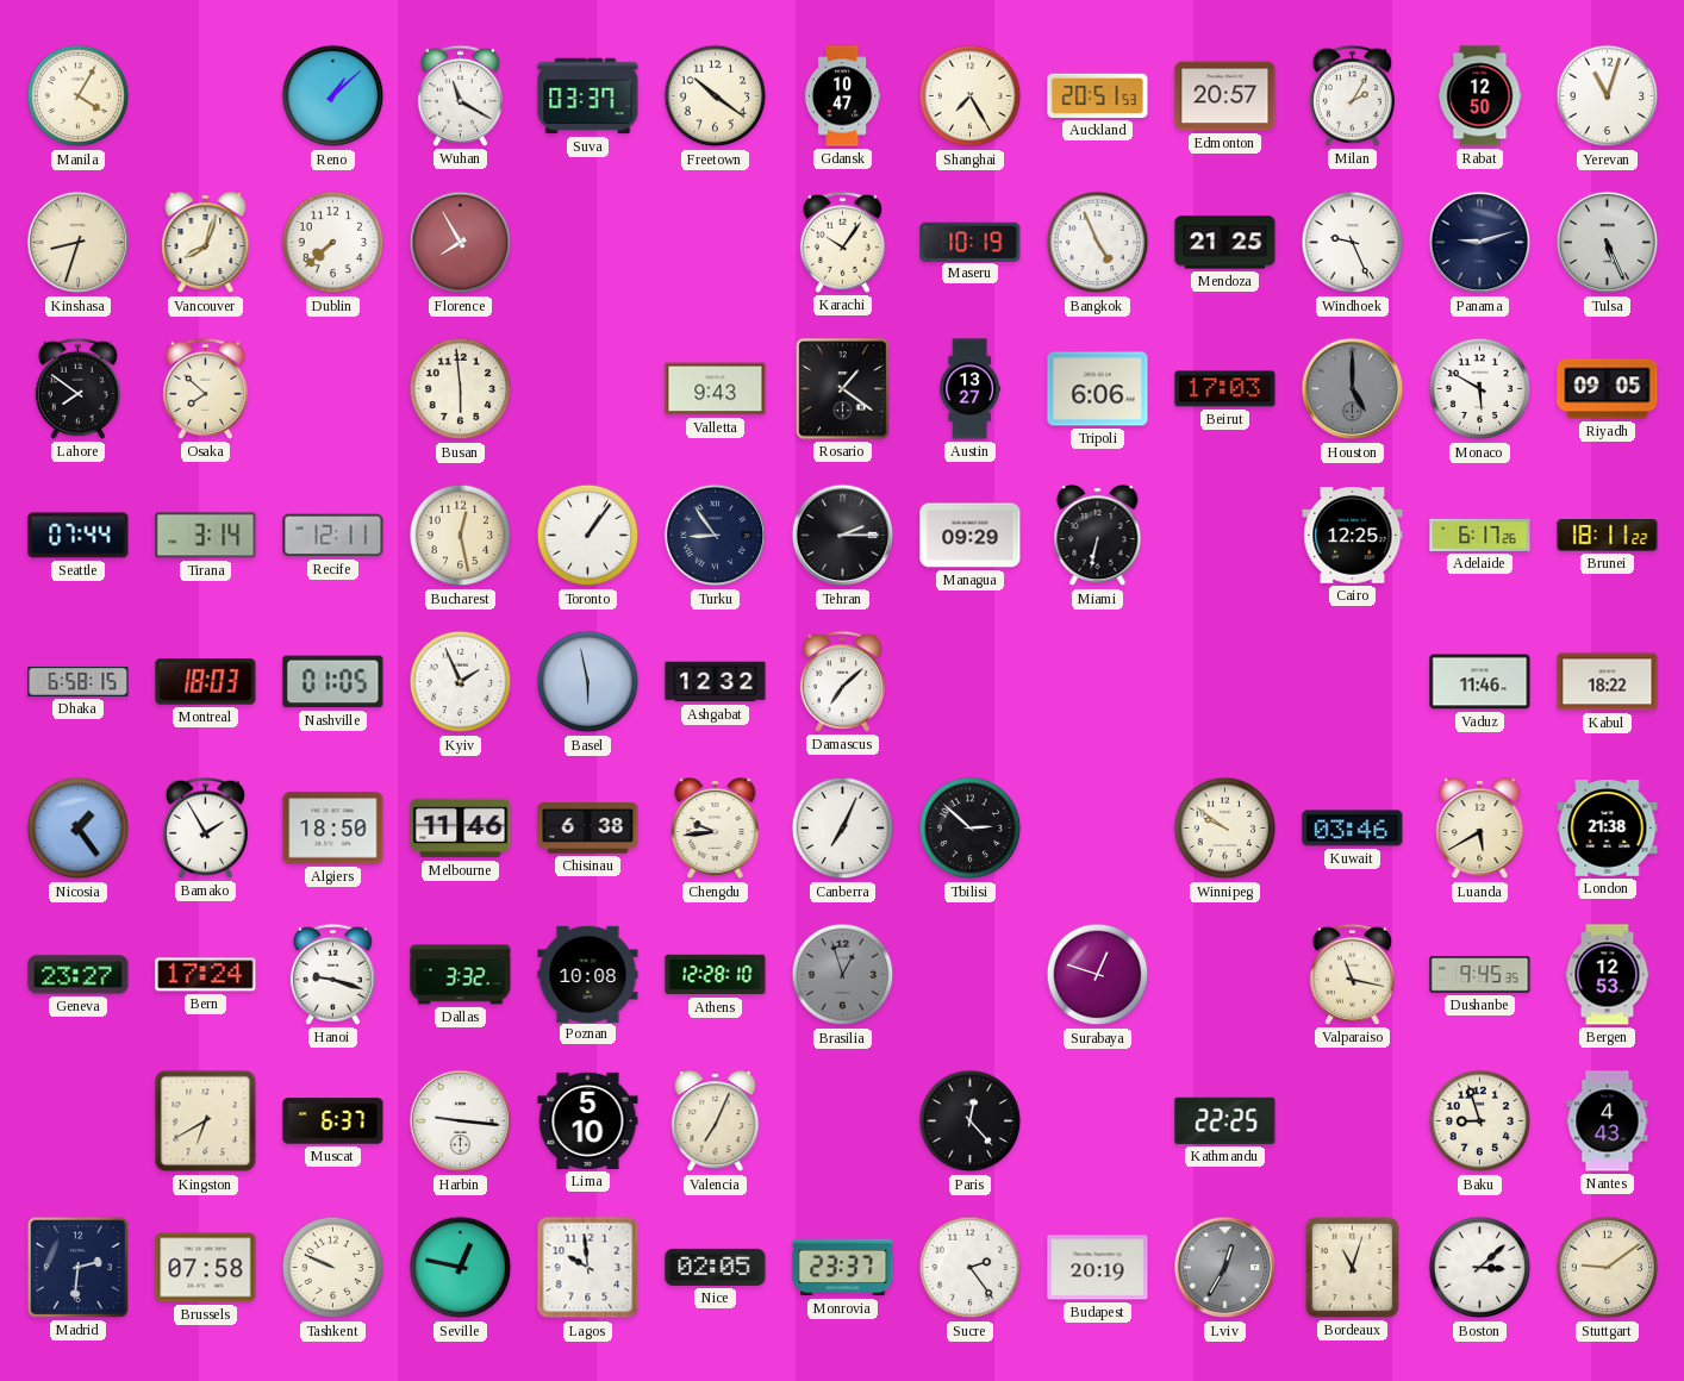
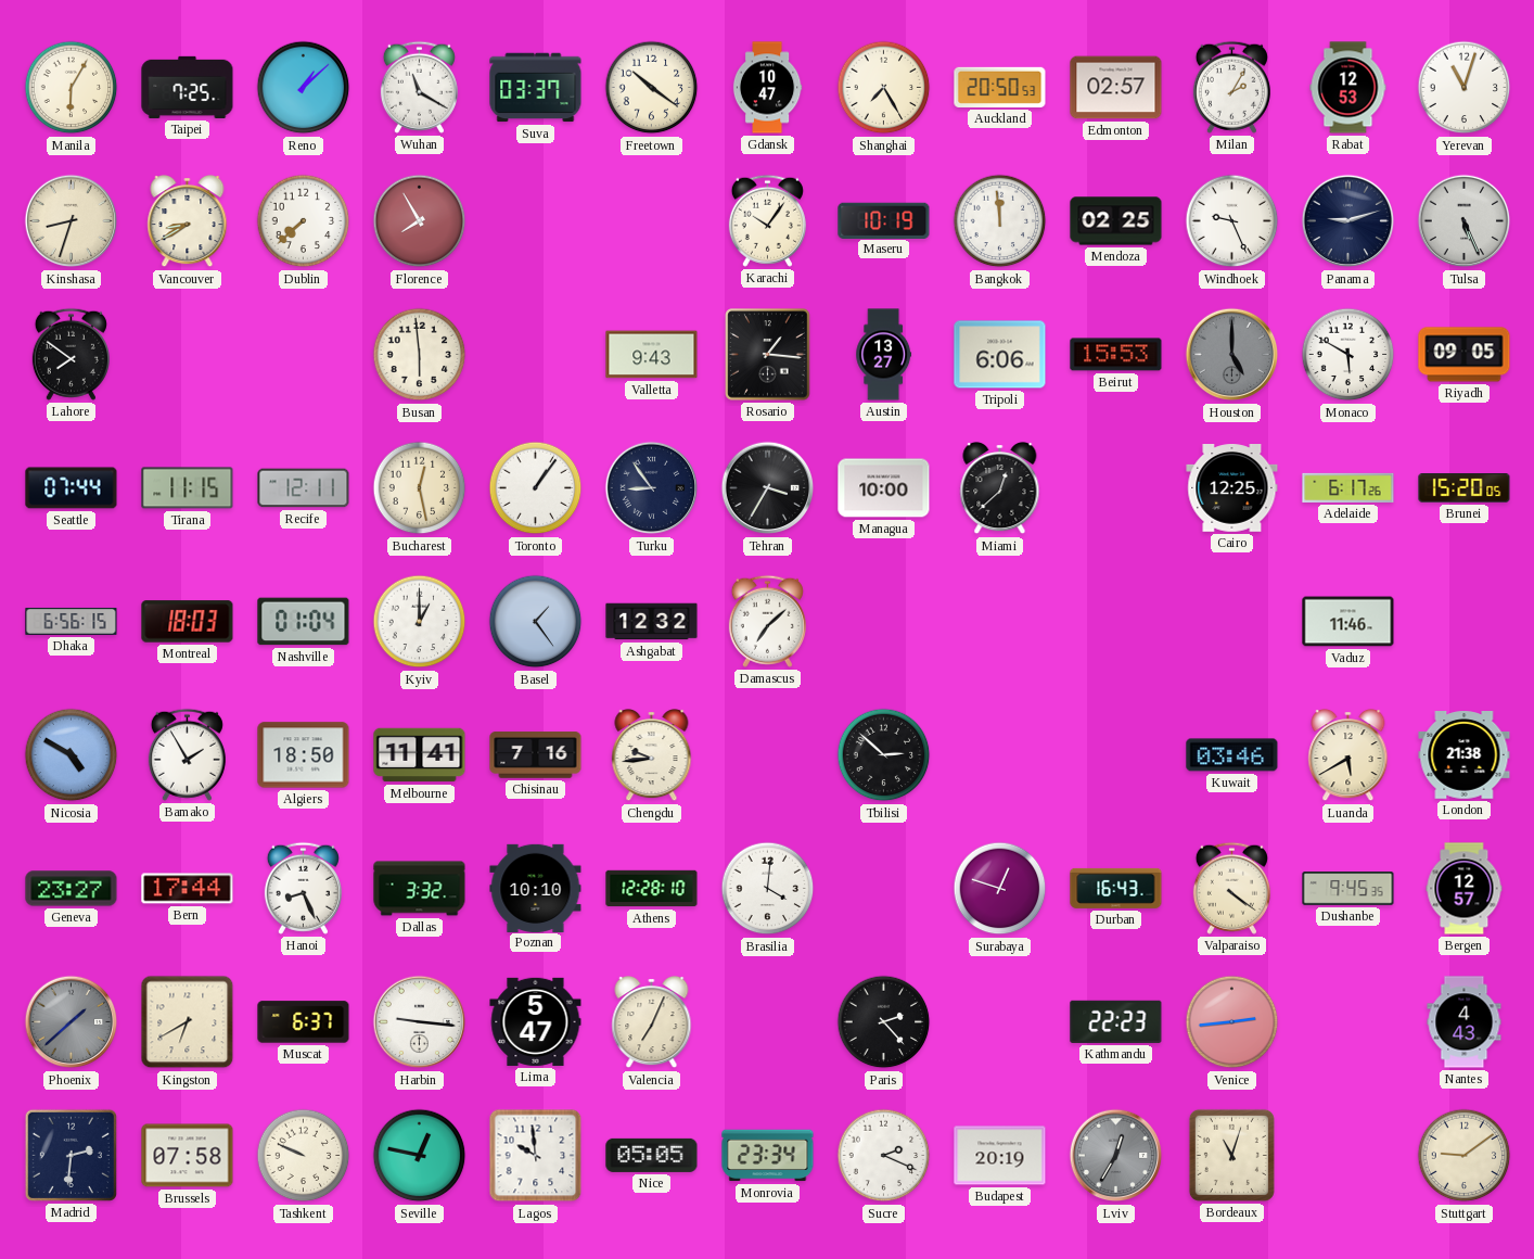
Manila: 4:05 -> 6:05 (72, 88)
Taipei: none -> 7:25 (188, 87)
Auckland: 20:51 -> 20:50 (1000, 87)
Edmonton: 20:57 -> 02:57 (1116, 88)
Rabat: 12:50 -> 12:53 (1348, 88)
Vancouver: 8:03 -> 8:40 (188, 222)
Bangkok: 4:56 -> 11:59 (1000, 221)
Mendoza: 21:25 -> 02:25 (1116, 221)
Osaka: 7:52 -> none (205, 388)
Rosario: 1:21 -> 1:16 (768, 355)
Beirut: 17:03 -> 15:53 (1116, 355)
Tirana: 3:14 -> 11:15 (188, 488)
Tehran: 2:15 -> 3:35 (768, 488)
Managua: 09:29 -> 10:00 (884, 488)
Miami: 6:32 -> 12:38 (1000, 489)
Brunei: 18:11 -> 15:20 (1465, 488)
Dhaka: 6:58 -> 6:56 (72, 622)
Nashville: 01:05 -> 01:04 (304, 622)
Kyiv: 1:56 -> 1:00 (420, 622)
Basel: 5:58 -> 1:24 (536, 622)
Kabul: 18:22 -> none (1608, 682)
Nicosia: 1:24 -> 4:50 (72, 755)
Melbourne: 11:46 -> 11:41 (420, 755)
Chisinau: 6:38 -> 7:16 (536, 755)
Canberra: 7:04 -> none (843, 829)
Winnipeg: 9:51 -> none (1225, 829)
Bern: 17:24 -> 17:44 (188, 889)
Hanoi: 9:18 -> 8:26 (303, 888)
Poznan: 10:08 -> 10:10 (536, 888)
Brasilia: 12:57 -> 4:01 (768, 889)
Brasilia dial: grey -> white (768, 889)
Durban: none -> 16:43 (1116, 888)
Valparaiso: 11:17 -> 4:21 (1231, 888)
Bergen: 12:53 -> 12:57 (1465, 889)
Phoenix: none -> 1:38 (72, 1022)
Lima: 5:10 -> 5:47 (536, 1021)
Paris: 12:23 -> 2:23 (884, 1022)
Kathmandu: 22:25 -> 22:23 (1116, 1021)
Venice: none -> 2:44 (1232, 1022)
Baku: 8:57 -> none (1480, 1121)
Nice: 02:05 -> 05:05 (652, 1155)
Monrovia: 23:37 -> 23:34 (768, 1156)
Sucre: 2:24 -> 2:19 (884, 1156)
Boston: 3:08 -> none (1480, 1268)
